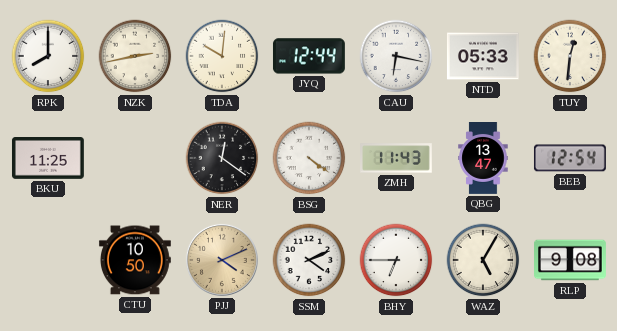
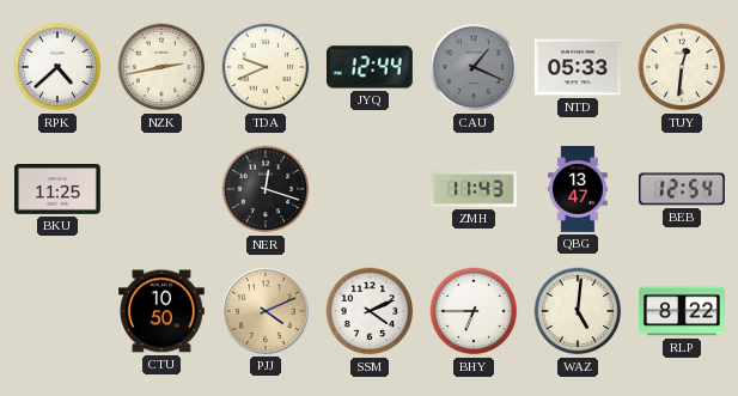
RPK: 8:00 -> 4:38 (57, 67)
TDA: 10:01 -> 9:41 (266, 67)
CAU: 6:17 -> 1:19 (474, 67)
CAU dial: white -> grey (474, 67)
NER: 12:21 -> 12:18 (266, 189)
BSG: 4:21 -> none (309, 158)
WAZ: 5:05 -> 5:01 (578, 311)
RLP: 9:08 -> 8:22 (683, 311)
